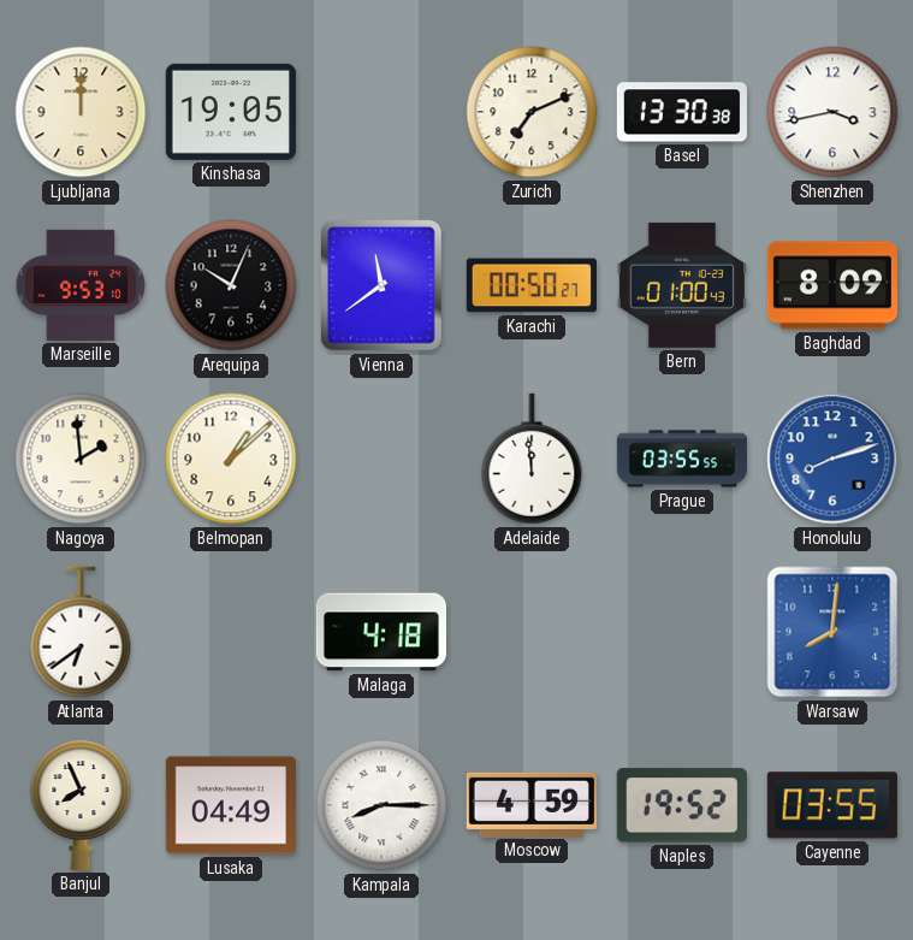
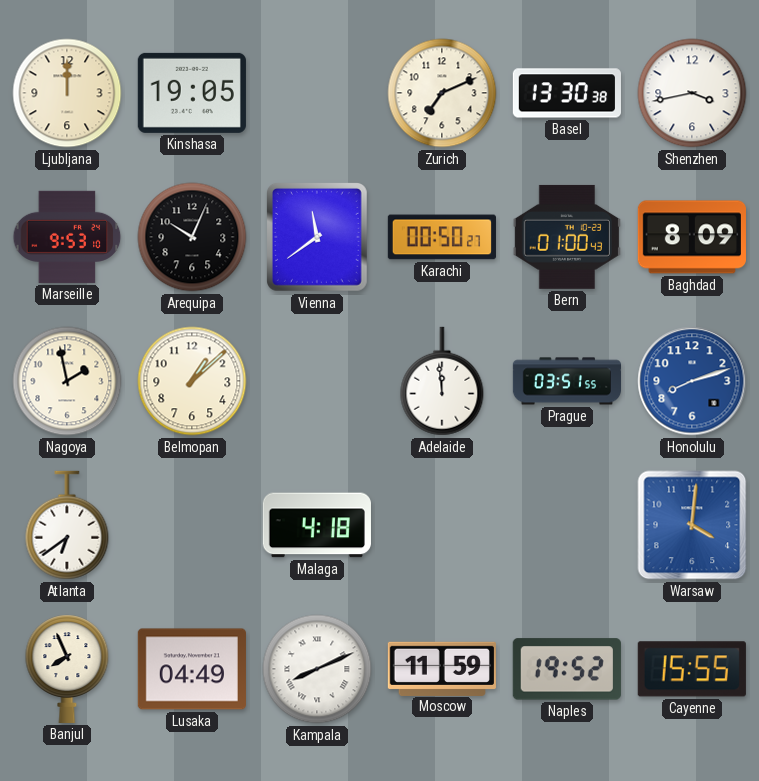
Nagoya: 1:59 -> 1:58 (67, 381)
Prague: 03:55 -> 03:51 (566, 381)
Warsaw: 8:01 -> 4:01 (692, 525)
Kampala: 8:15 -> 8:11 (317, 669)
Moscow: 4:59 -> 11:59 (442, 668)
Cayenne: 03:55 -> 15:55 (692, 669)
